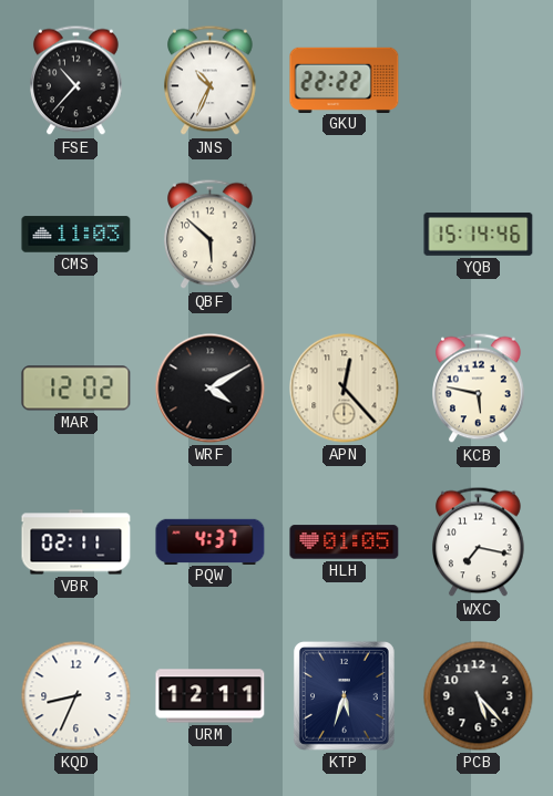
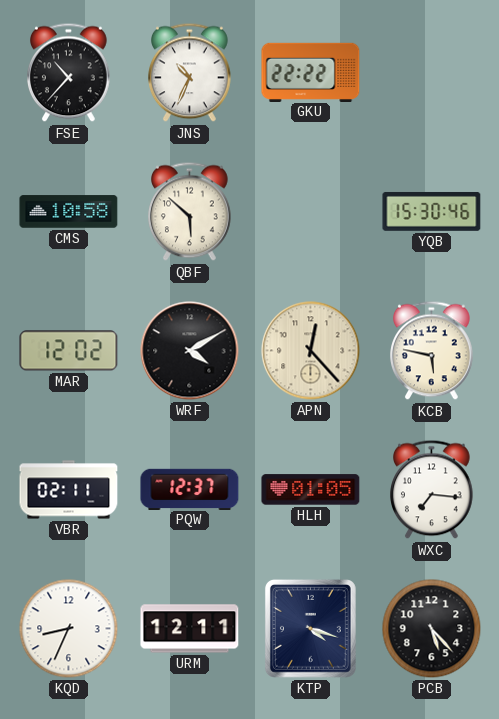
CMS: 11:03 -> 10:58 (69, 212)
YQB: 15:14 -> 15:30 (432, 211)
PQW: 4:37 -> 12:37 (190, 489)
WXC: 7:17 -> 7:16 (432, 490)
KTP: 5:33 -> 4:18 (310, 628)
